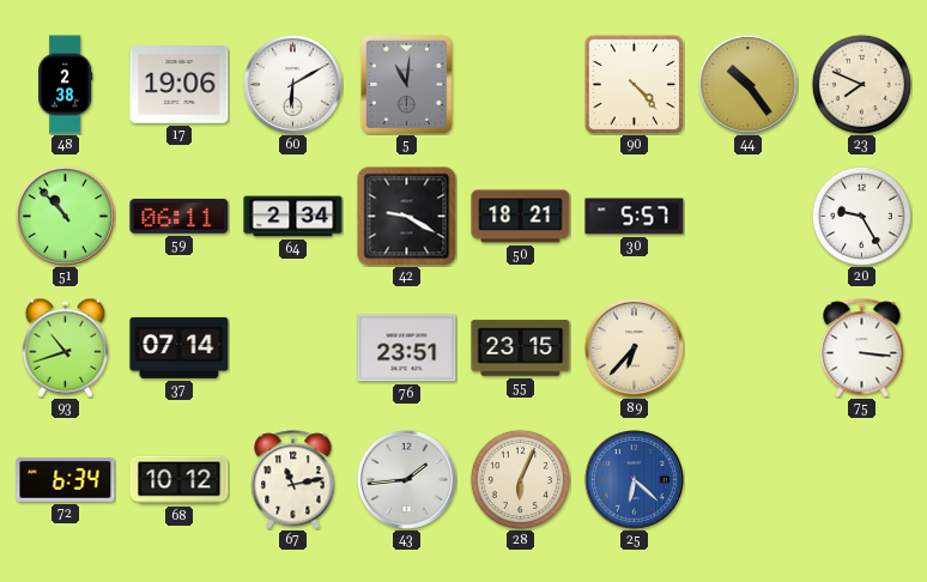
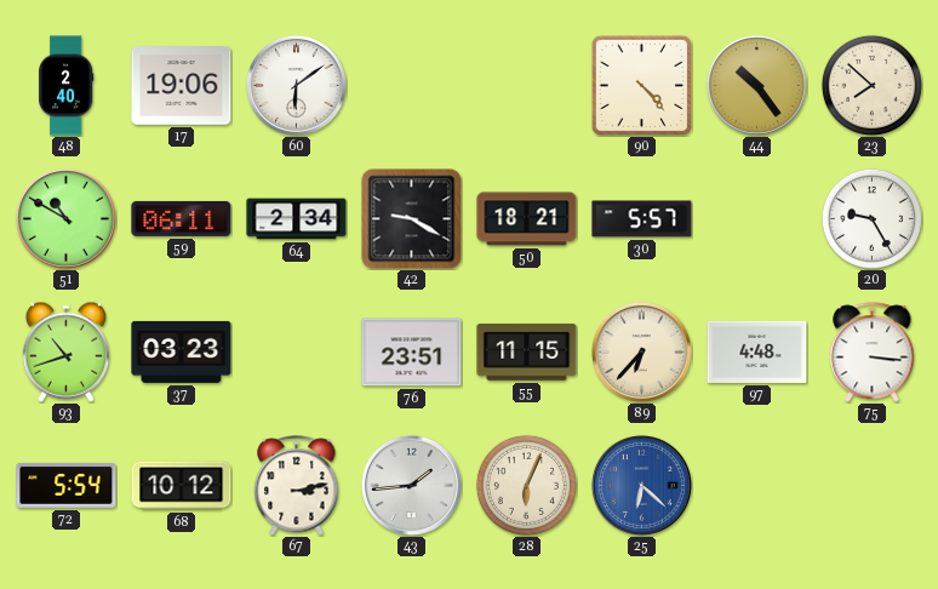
48: 2:38 -> 2:40 (67, 86)
60: 6:10 -> 6:09 (296, 85)
5: 11:01 -> none (406, 84)
23: 7:49 -> 7:52 (871, 85)
51: 10:53 -> 10:50 (65, 218)
37: 07:14 -> 03:23 (182, 351)
55: 23:15 -> 11:15 (527, 353)
97: none -> 4:48 (757, 351)
72: 6:34 -> 5:54 (67, 486)
67: 11:13 -> 3:13 (297, 486)
